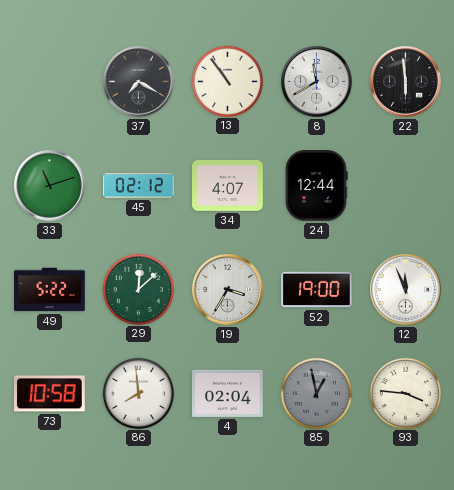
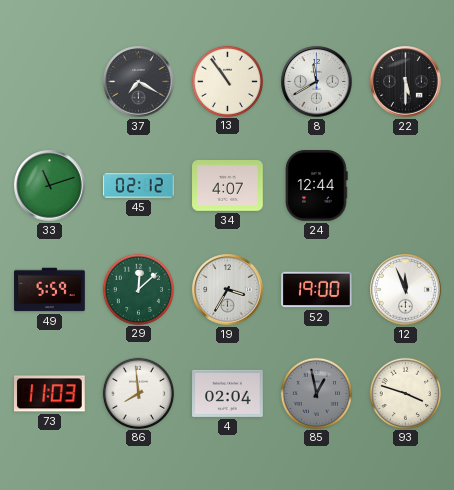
22: 5:59 -> 5:30 (406, 82)
49: 5:22 -> 5:59 (50, 290)
73: 10:58 -> 11:03 (50, 394)
93: 3:46 -> 3:48 (405, 393)
